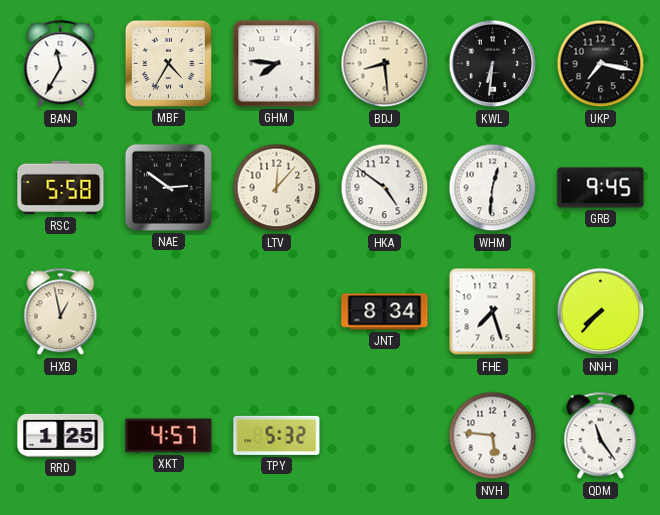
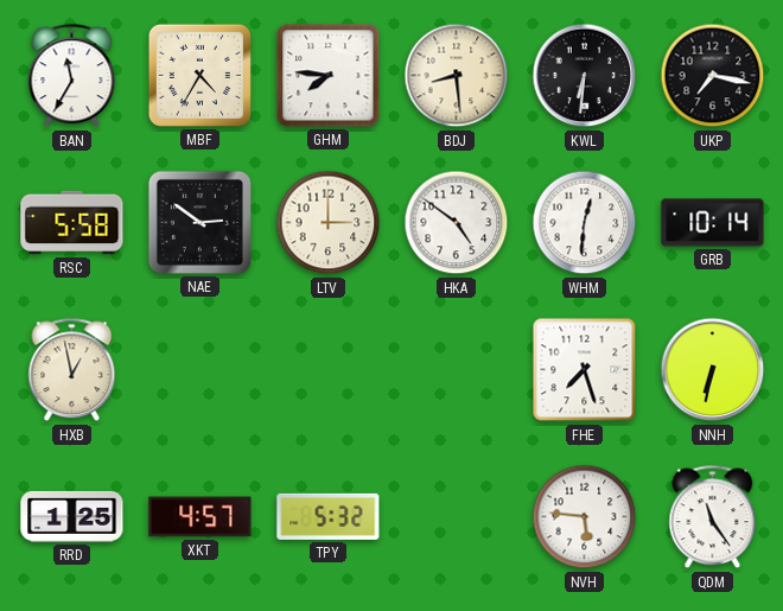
LTV: 12:07 -> 3:00 (329, 223)
GRB: 9:45 -> 10:14 (713, 223)
JNT: 8:34 -> none (385, 312)
NNH: 7:37 -> 6:32 (713, 370)
